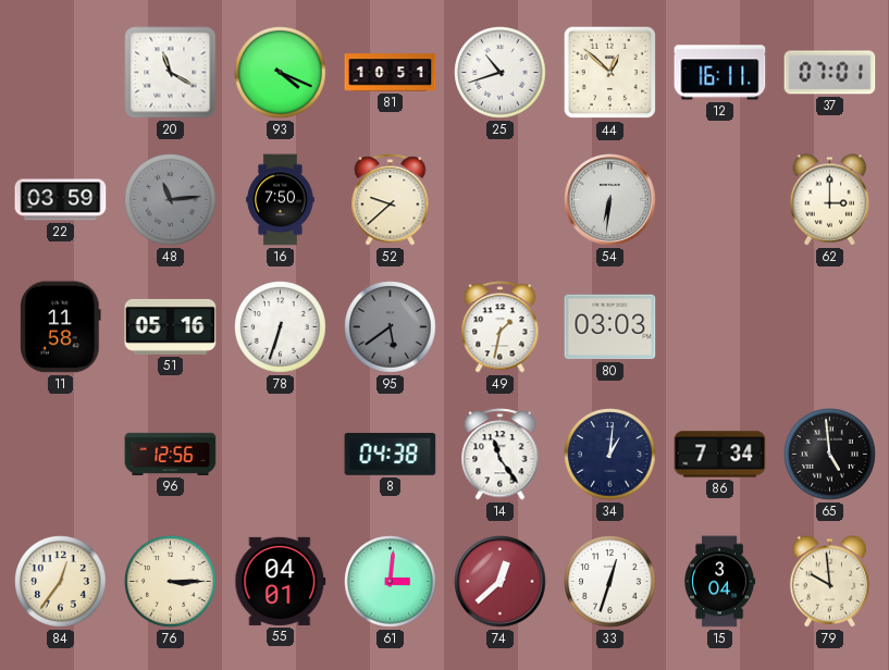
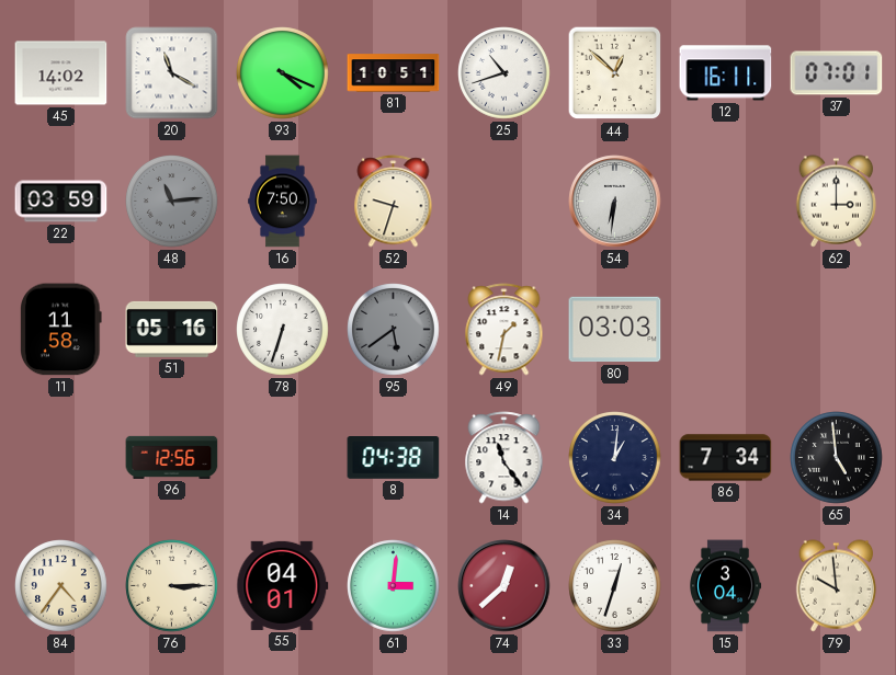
45: none -> 14:02 (61, 73)
52: 9:38 -> 9:33 (394, 202)
84: 12:36 -> 4:36 (61, 586)
